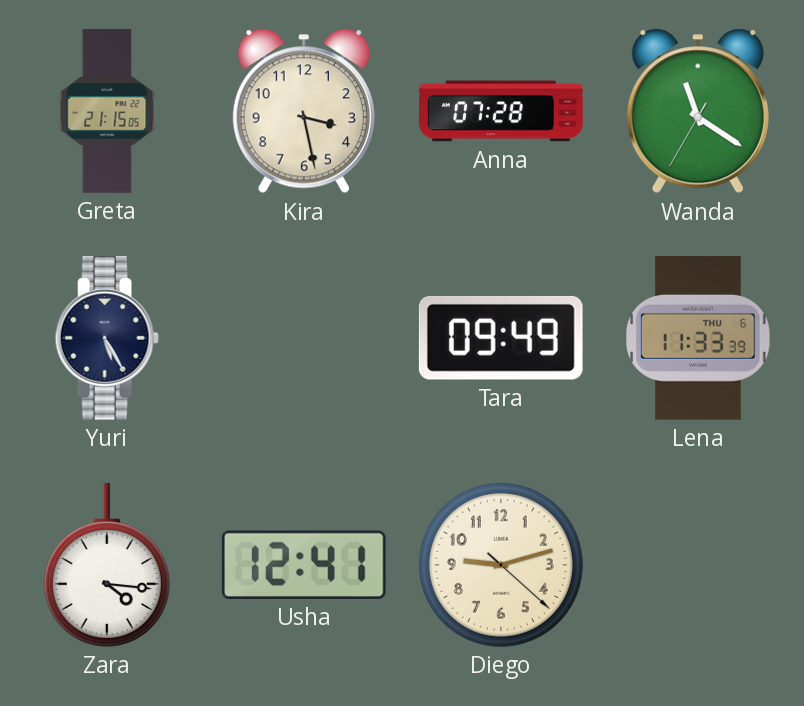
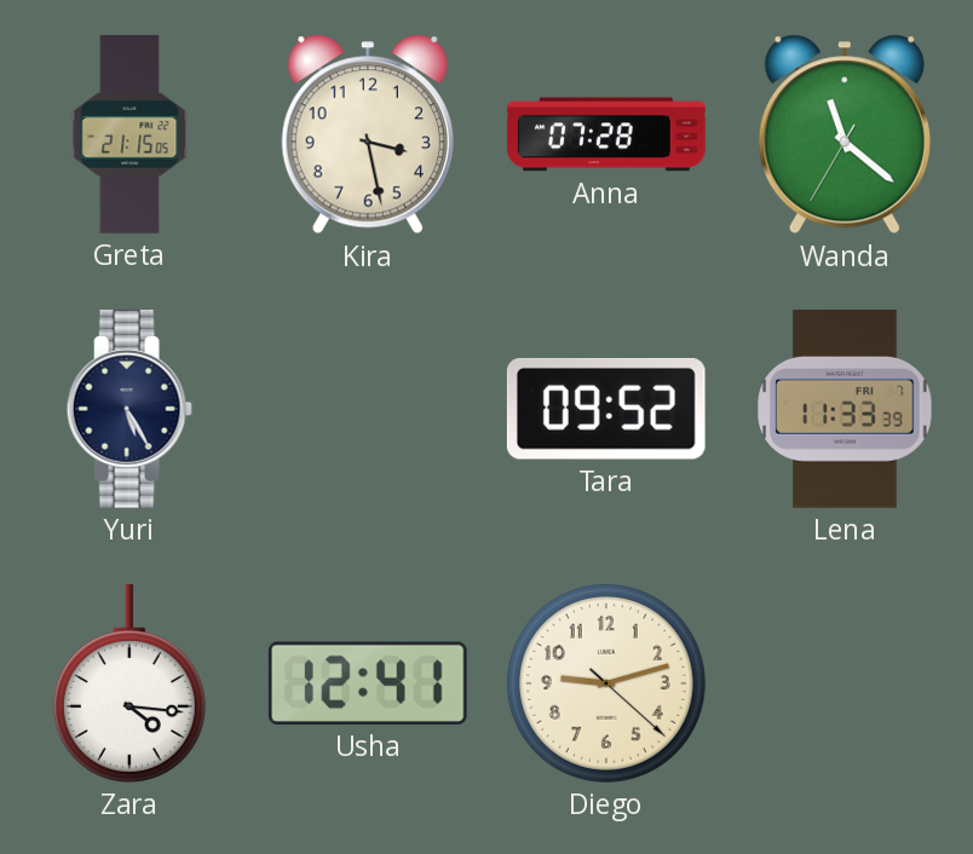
Wanda: 11:20 -> 11:21 (845, 134)
Tara: 09:49 -> 09:52 (606, 409)
Lena date: THU 6 -> FRI 7 (845, 409)
